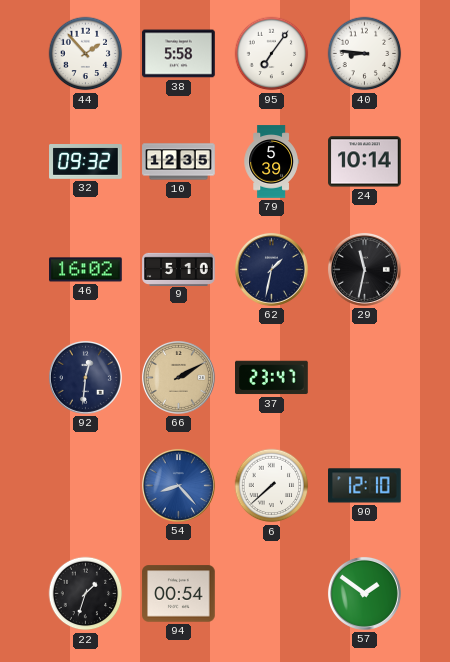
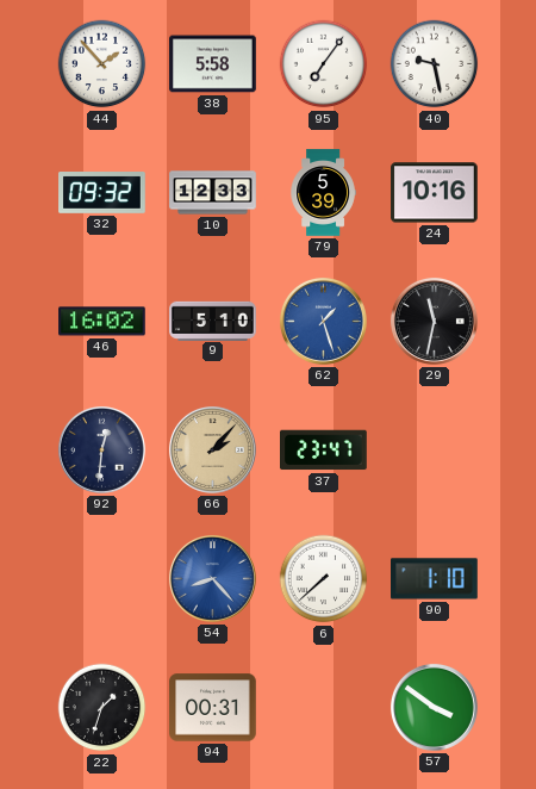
40: 8:46 -> 9:28 (435, 64)
10: 12:35 -> 12:33 (213, 193)
24: 10:14 -> 10:16 (435, 193)
62: 1:32 -> 1:27 (323, 321)
62 dial: navy -> blue (323, 321)
66: 2:10 -> 2:07 (212, 449)
90: 12:10 -> 1:10 (435, 579)
94: 00:54 -> 00:31 (213, 708)
57: 1:51 -> 3:51 (434, 707)
